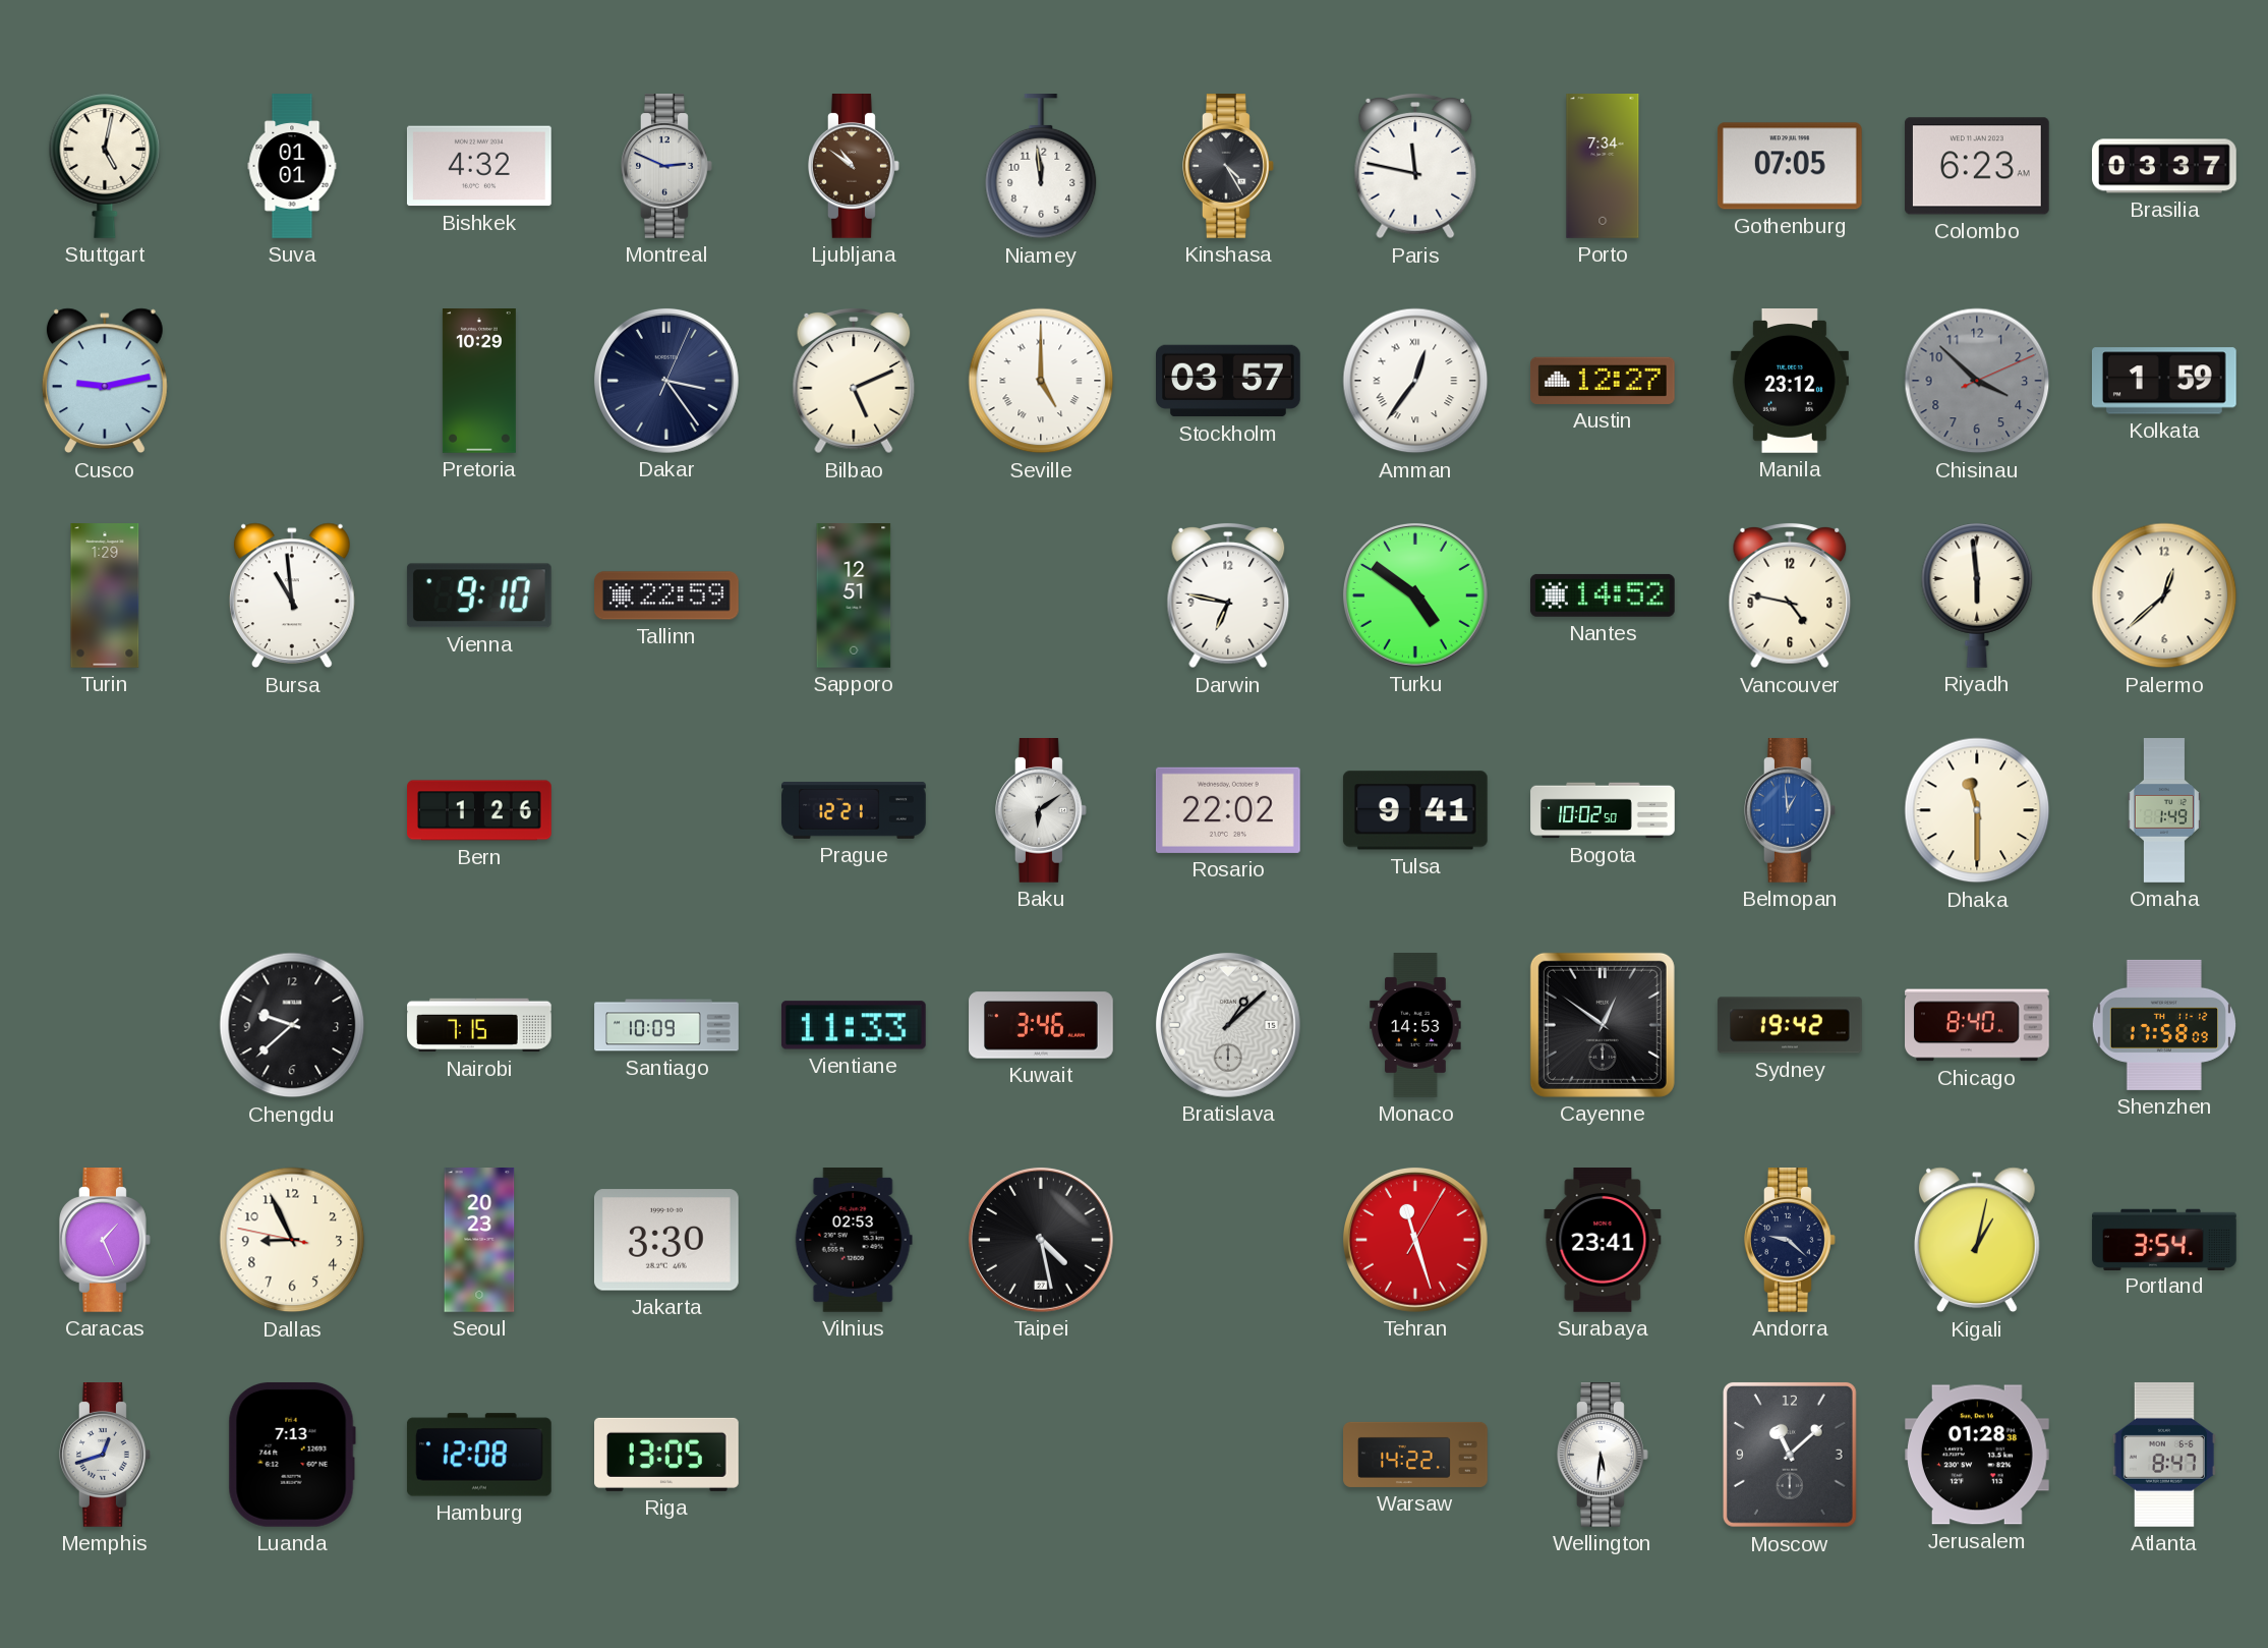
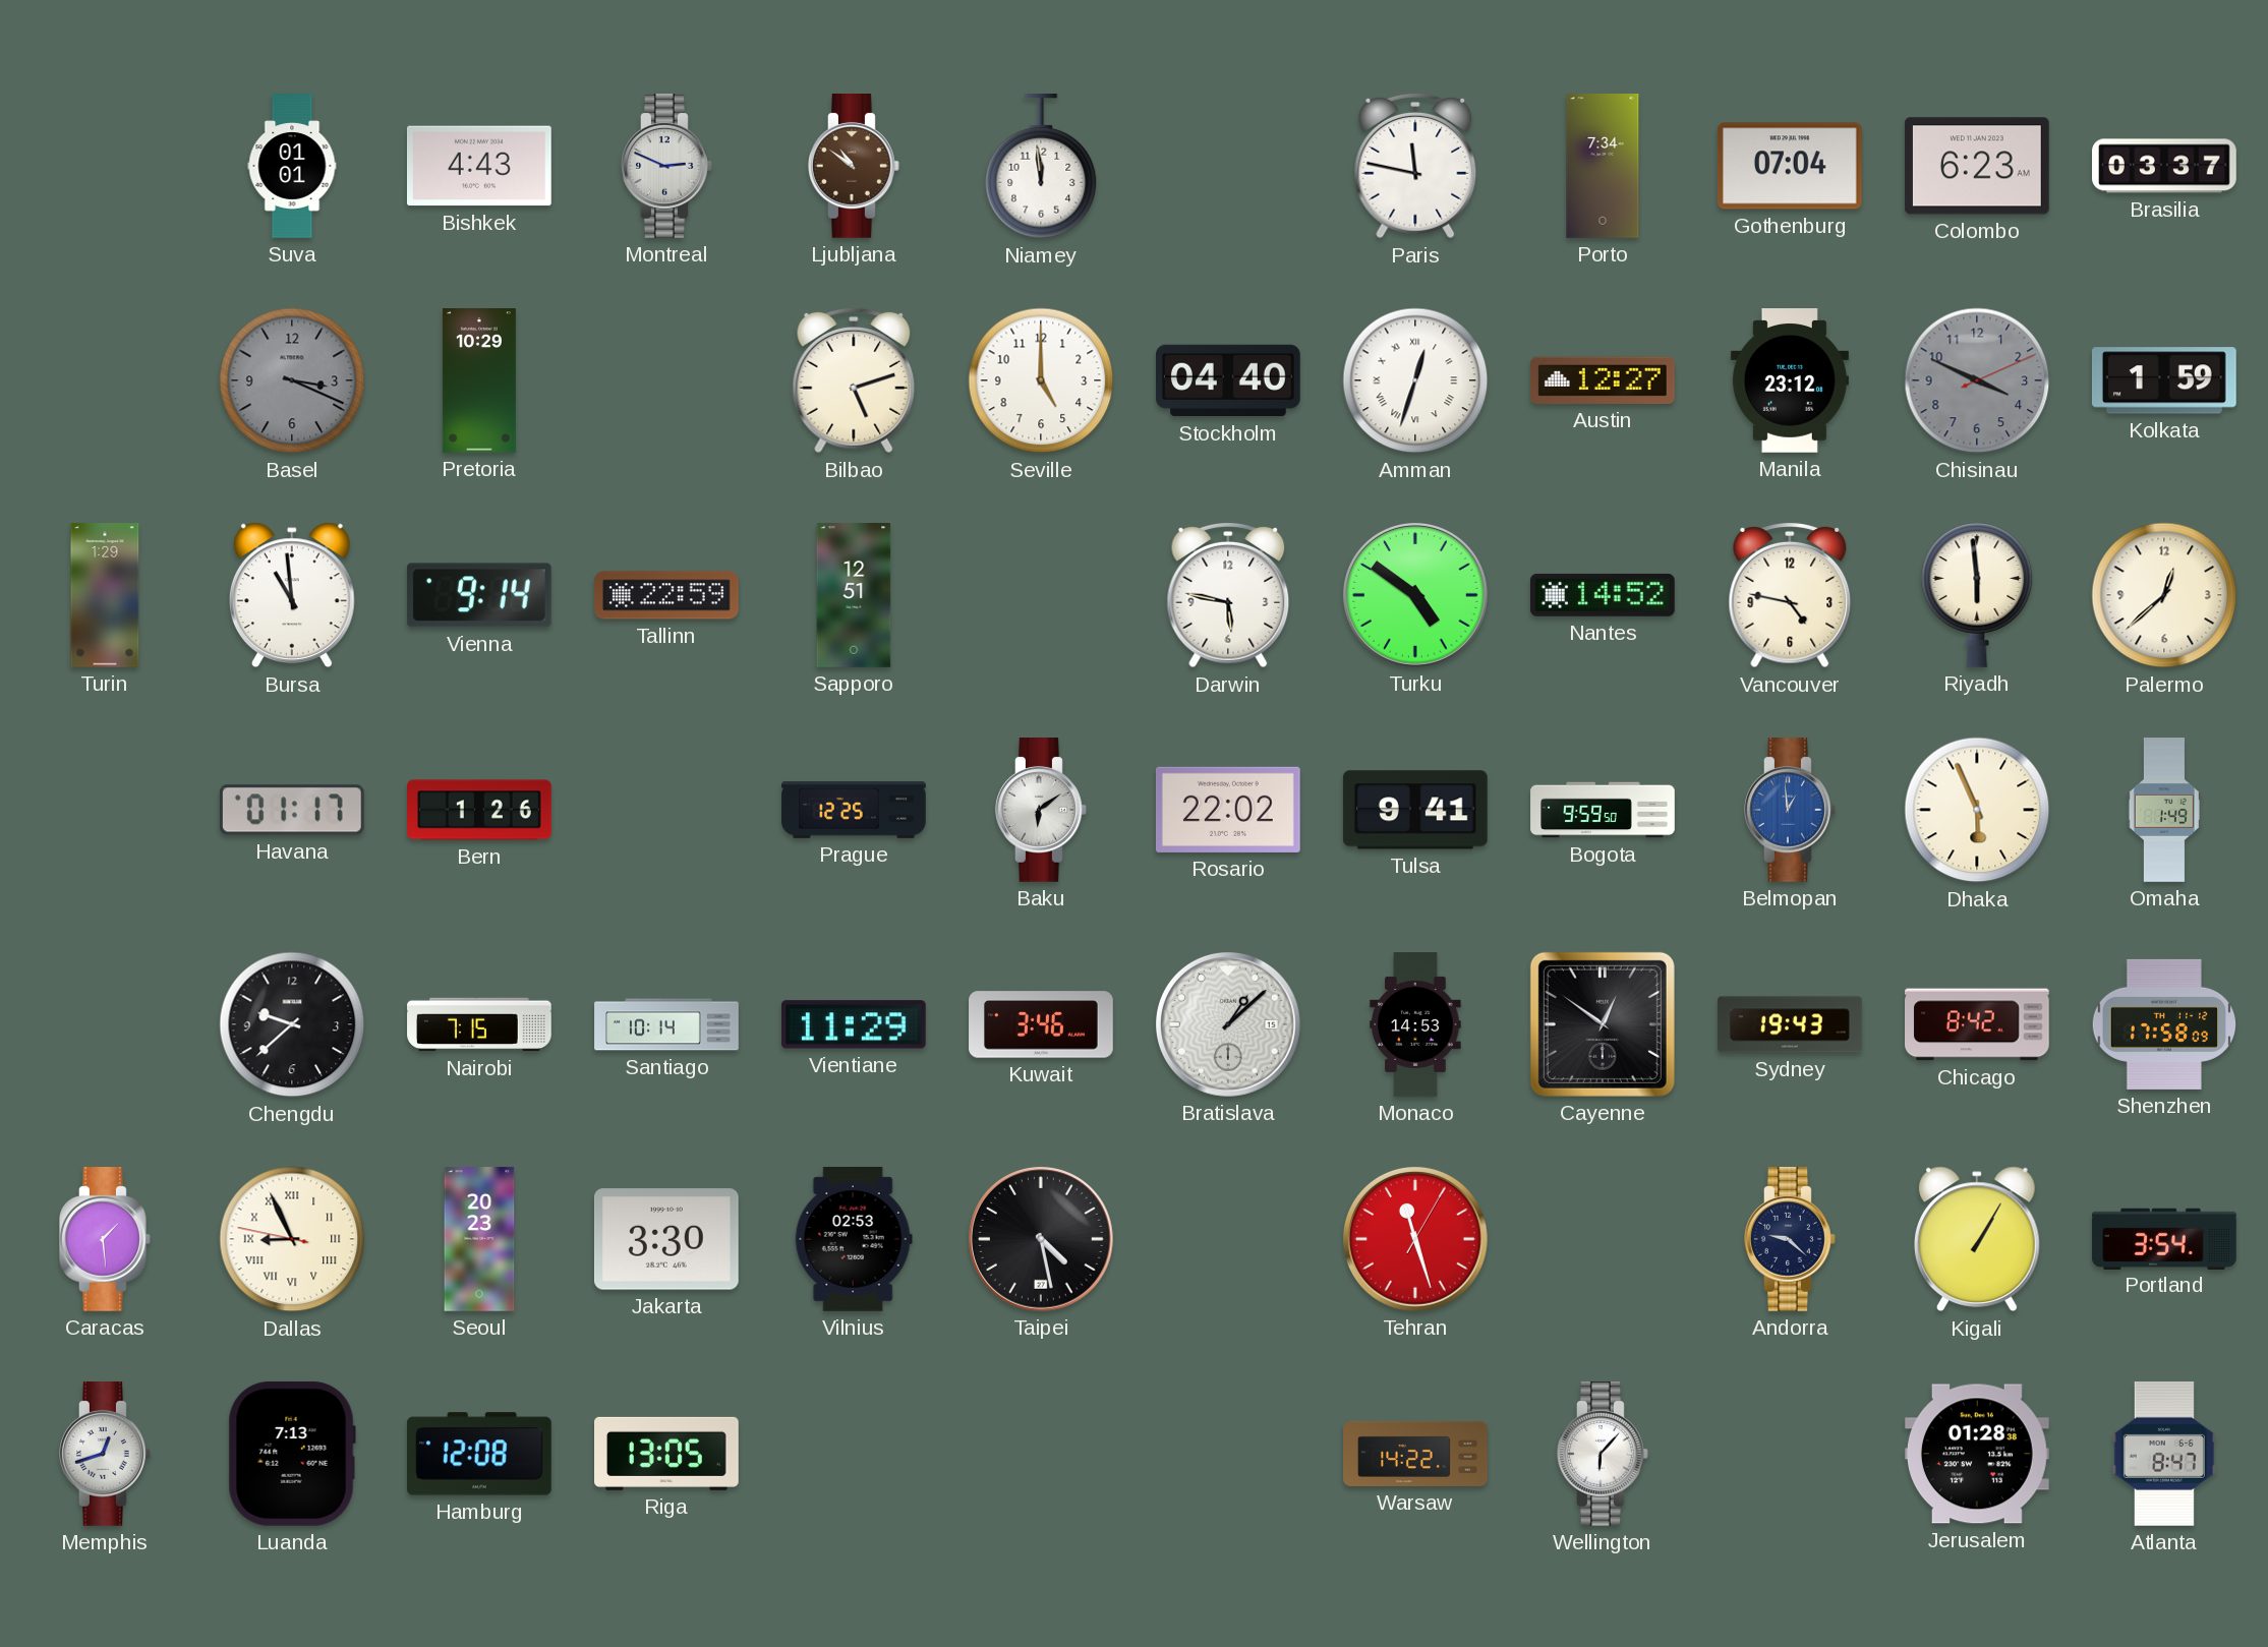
Stuttgart: 5:02 -> none (105, 166)
Bishkek: 4:32 -> 4:43 (479, 166)
Kinshasa: 4:25 -> none (1229, 167)
Gothenburg: 07:05 -> 07:04 (1790, 166)
Cusco: 9:13 -> none (105, 381)
Basel: none -> 3:19 (292, 380)
Dakar: 3:24 -> none (666, 381)
Bilbao: 5:11 -> 5:12 (854, 380)
Seville numerals: Roman -> Arabic (1041, 380)
Stockholm: 03:57 -> 04:40 (1229, 380)
Amman: 12:36 -> 12:33 (1415, 380)
Chisinau: 3:52 -> 3:49 (1977, 380)
Vienna: 9:10 -> 9:14 (479, 595)
Darwin: 6:47 -> 5:47 (1228, 595)
Havana: none -> 01:17 (292, 810)
Prague: 12:21 -> 12:25 (854, 810)
Bogota: 10:02 -> 9:59 (1603, 810)
Dhaka: 11:30 -> 5:56 (1977, 810)
Santiago: 10:09 -> 10:14 (666, 1024)
Vientiane: 11:33 -> 11:29 (854, 1024)
Sydney: 19:42 -> 19:43 (1790, 1024)
Chicago: 8:40 -> 8:42 (1978, 1024)
Caracas: 1:26 -> 1:29 (106, 1240)
Dallas numerals: Arabic -> Roman (292, 1239)
Surabaya: 23:41 -> none (1603, 1241)
Kigali: 1:02 -> 1:05 (1977, 1239)
Wellington: 5:31 -> 6:07 (1604, 1455)
Moscow: 11:08 -> none (1790, 1455)
